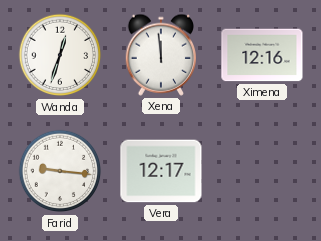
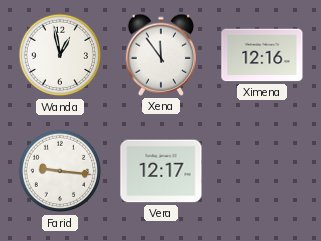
Wanda: 12:33 -> 12:58 (60, 55)
Xena: 11:59 -> 11:54 (160, 55)
